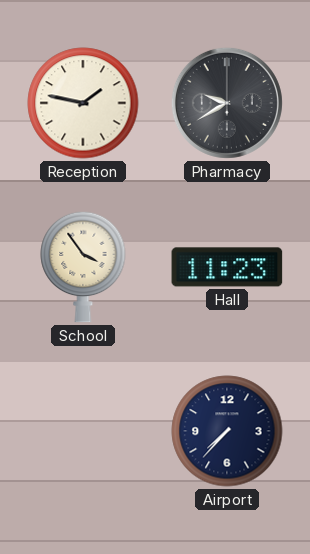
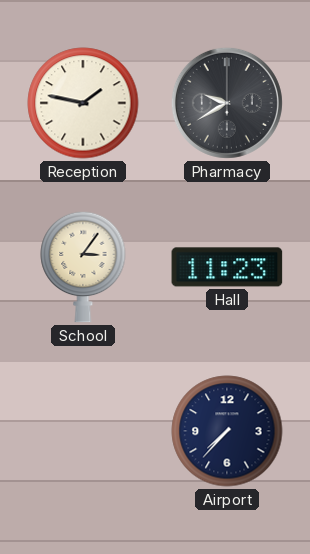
School: 3:54 -> 3:06 (83, 267)
